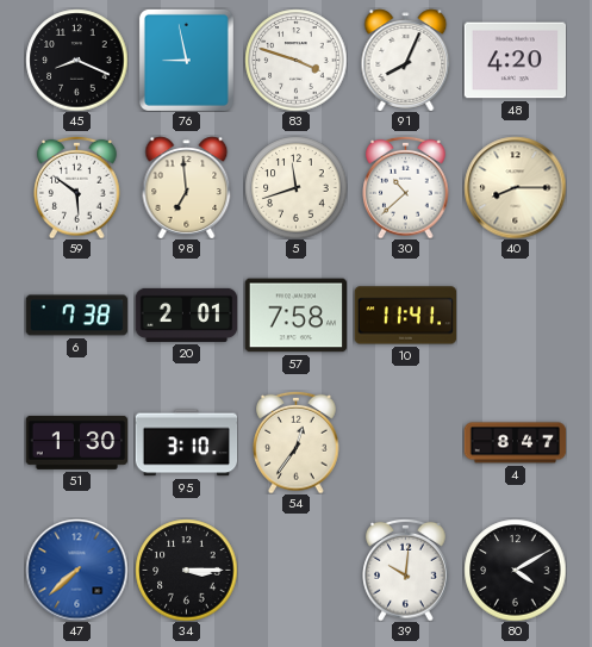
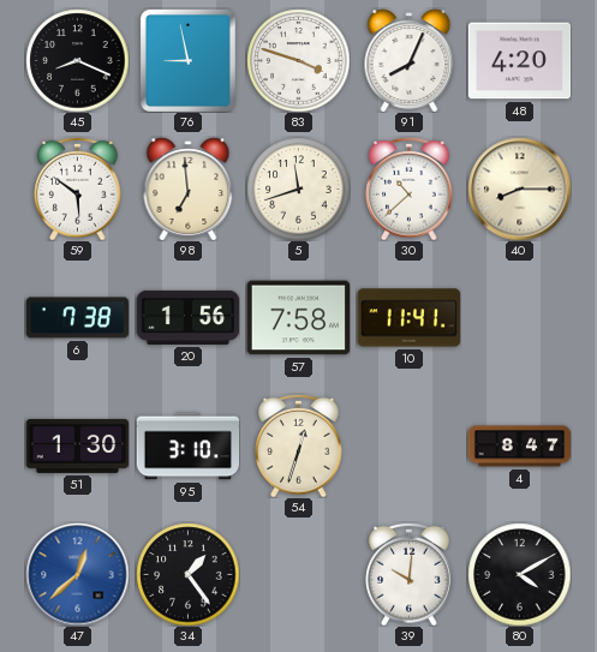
20: 2:01 -> 1:56 (187, 317)
54: 12:36 -> 12:33 (299, 445)
47: 7:38 -> 12:38 (77, 574)
34: 3:15 -> 1:24 (187, 574)
